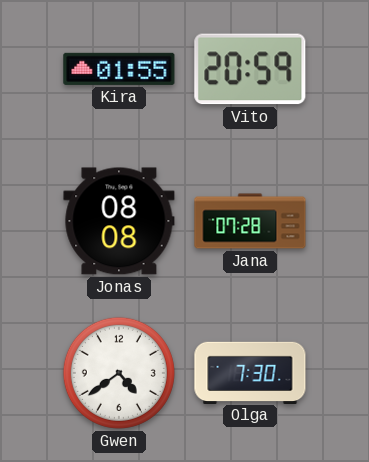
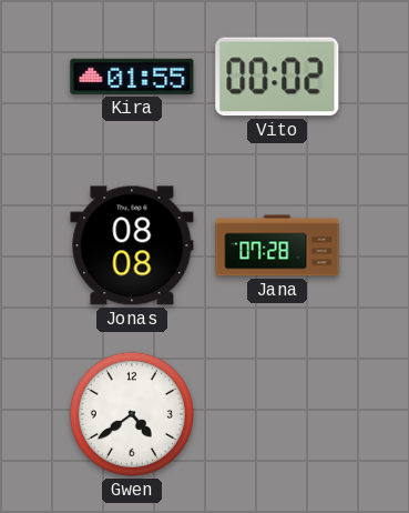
Vito: 20:59 -> 00:02 (277, 77)
Olga: 7:30 -> none (250, 372)
